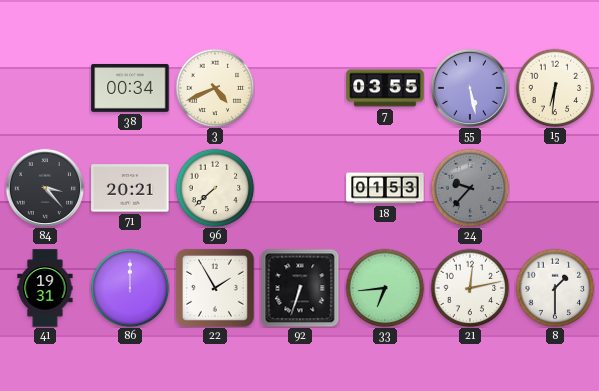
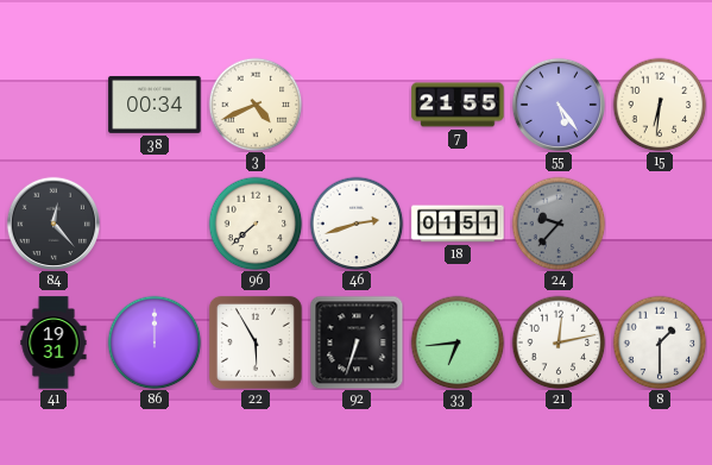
7: 03:55 -> 21:55 (458, 105)
55: 5:28 -> 5:24 (557, 103)
84: 3:23 -> 12:23 (52, 222)
71: 20:21 -> none (130, 188)
46: none -> 2:42 (357, 224)
18: 01:53 -> 01:51 (458, 224)
22: 1:55 -> 5:55 (256, 343)
